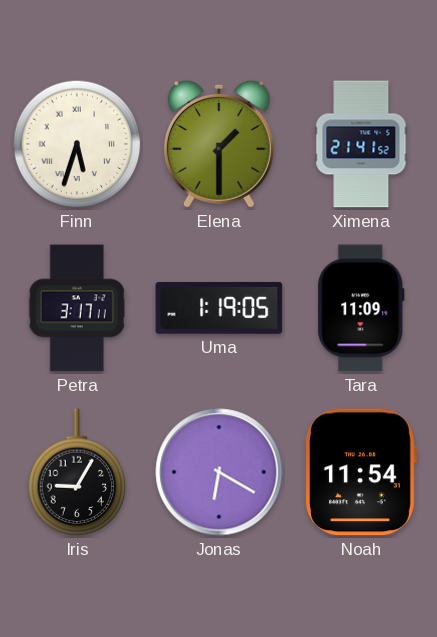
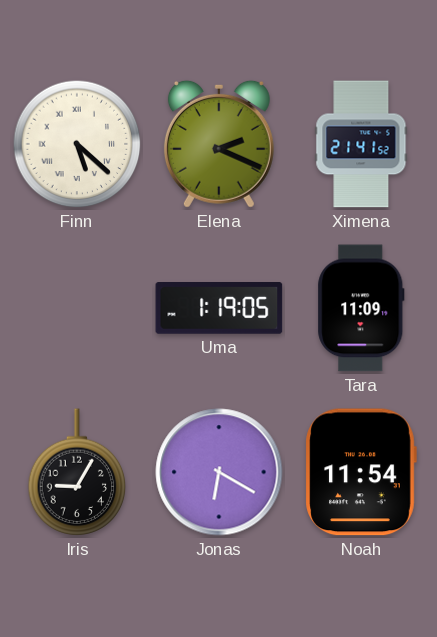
Finn: 5:33 -> 5:22 (77, 144)
Elena: 1:30 -> 2:19 (219, 144)
Petra: 3:17 -> none (77, 308)
